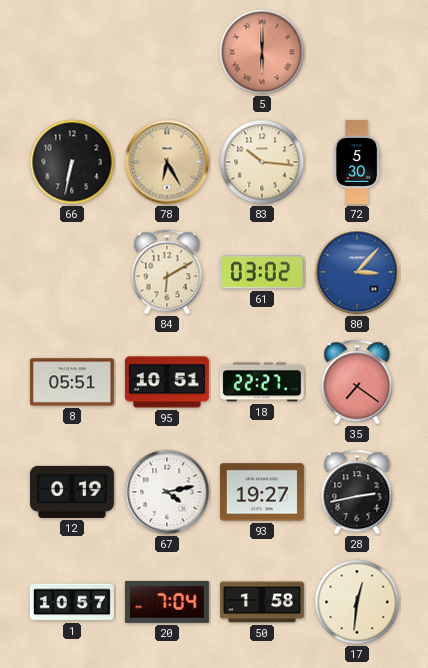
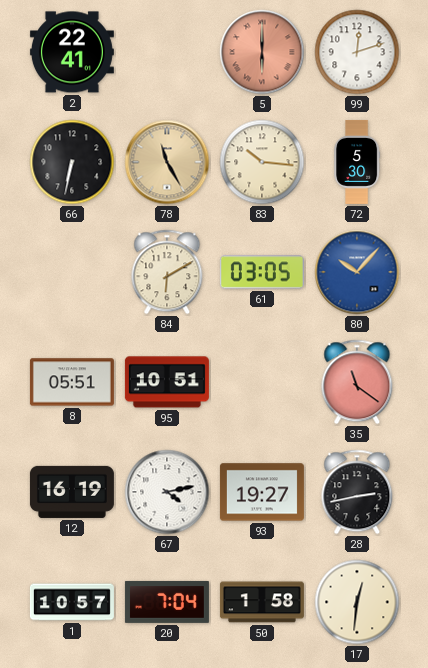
2: none -> 22:41 (72, 52)
99: none -> 12:12 (357, 52)
78: 6:25 -> 11:25 (167, 162)
61: 03:02 -> 03:05 (262, 272)
80: 3:07 -> 10:07 (357, 272)
18: 22:27 -> none (262, 382)
35: 7:21 -> 11:21 (357, 382)
12: 0:19 -> 16:19 (72, 492)
